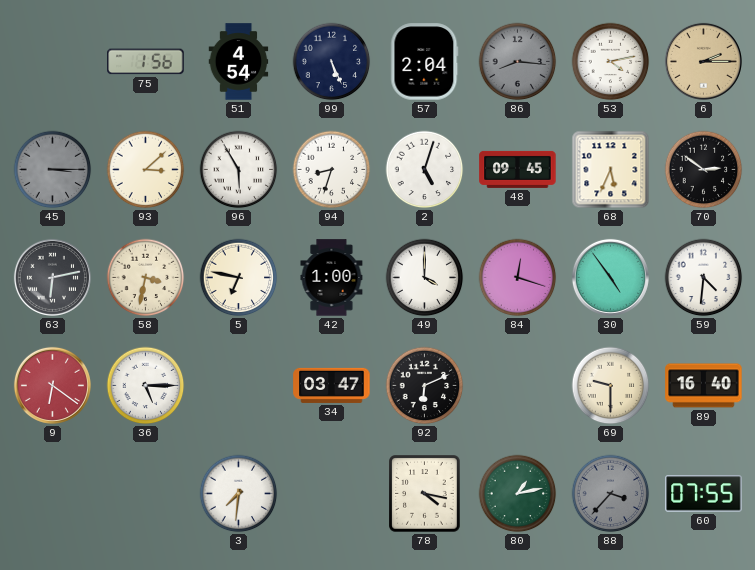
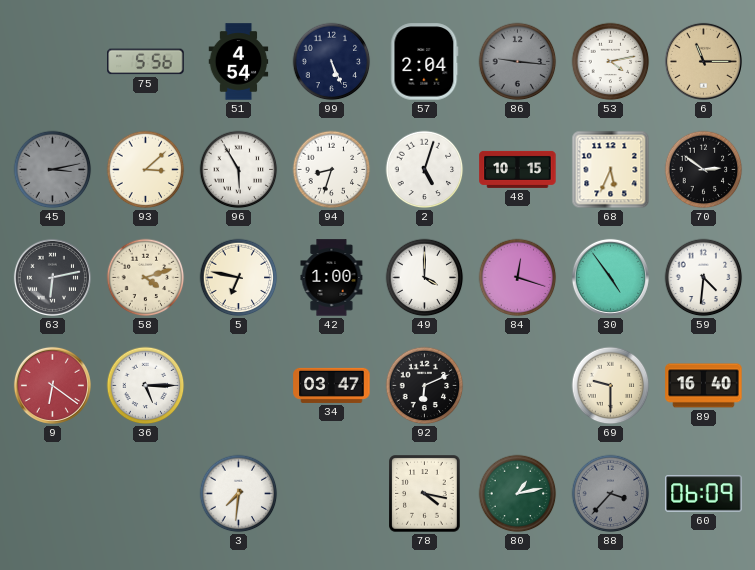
75: 1:56 -> 5:56 (146, 62)
86: 8:16 -> 9:16 (518, 62)
6: 2:15 -> 11:15 (703, 61)
45: 3:15 -> 3:13 (53, 170)
48: 09:45 -> 10:15 (518, 169)
58: 3:32 -> 4:12 (146, 278)
60: 07:55 -> 06:09 (704, 494)
